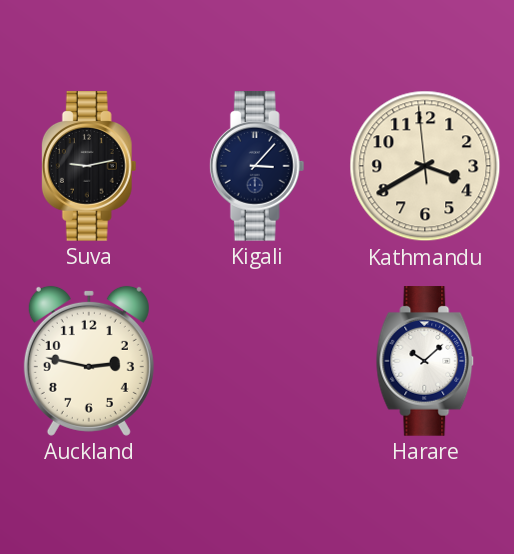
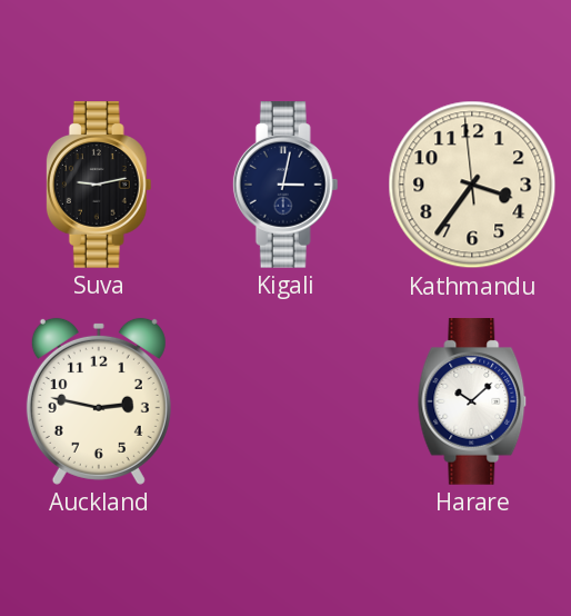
Kigali: 3:07 -> 3:02 (285, 185)
Kathmandu: 3:39 -> 3:35 (472, 185)
